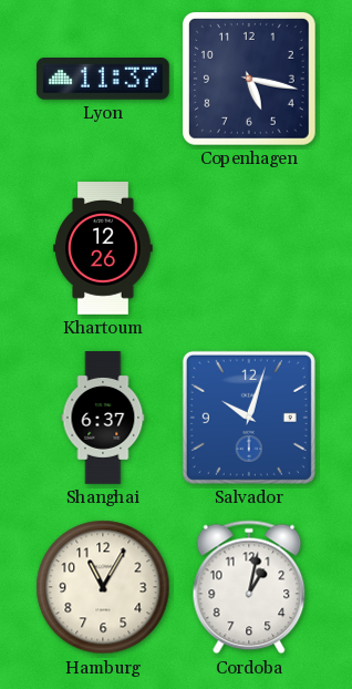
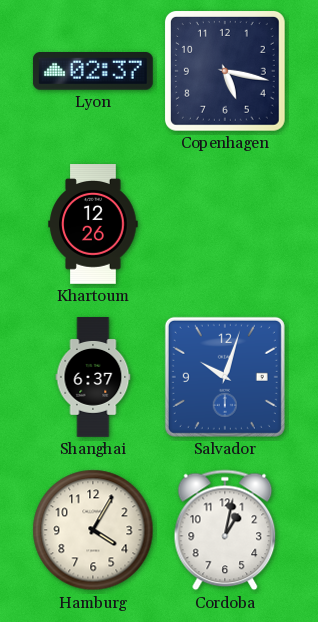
Lyon: 11:37 -> 02:37 (93, 72)
Hamburg: 11:05 -> 4:05 (93, 530)
